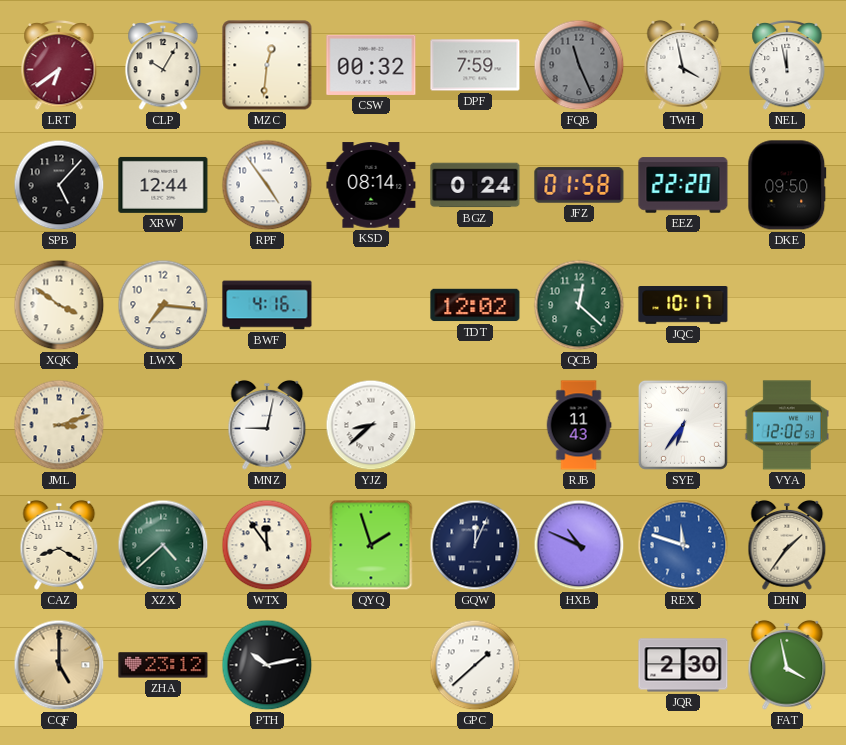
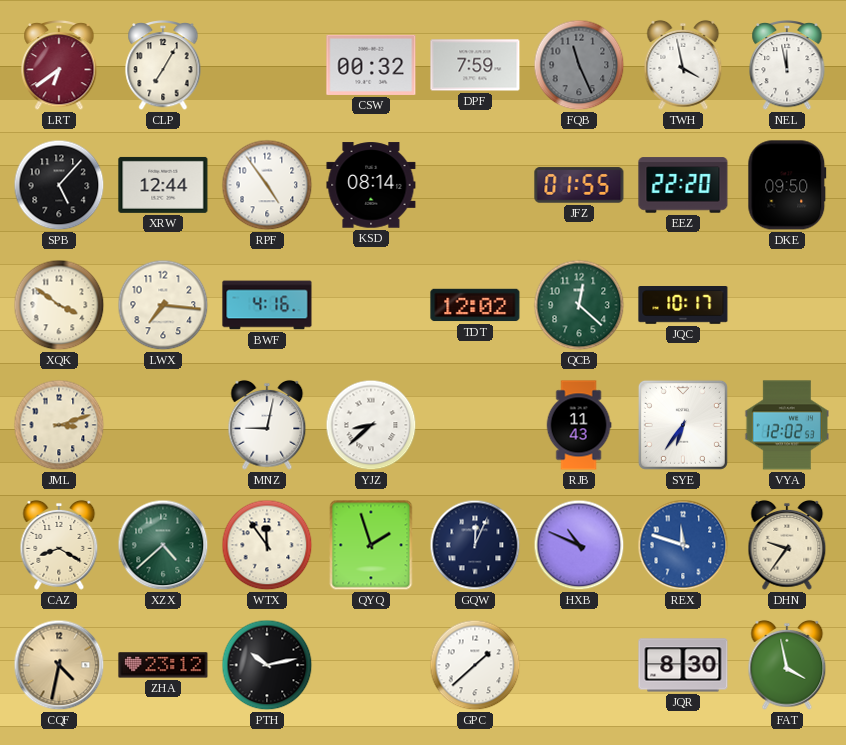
CLP: 10:05 -> 7:05 (163, 66)
MZC: 12:31 -> none (267, 65)
BGZ: 0:24 -> none (475, 185)
JFZ: 01:58 -> 01:55 (579, 185)
DHN: 1:36 -> 9:36 (787, 545)
CQF: 5:00 -> 4:32 (59, 665)
JQR: 2:30 -> 8:30 (683, 665)
